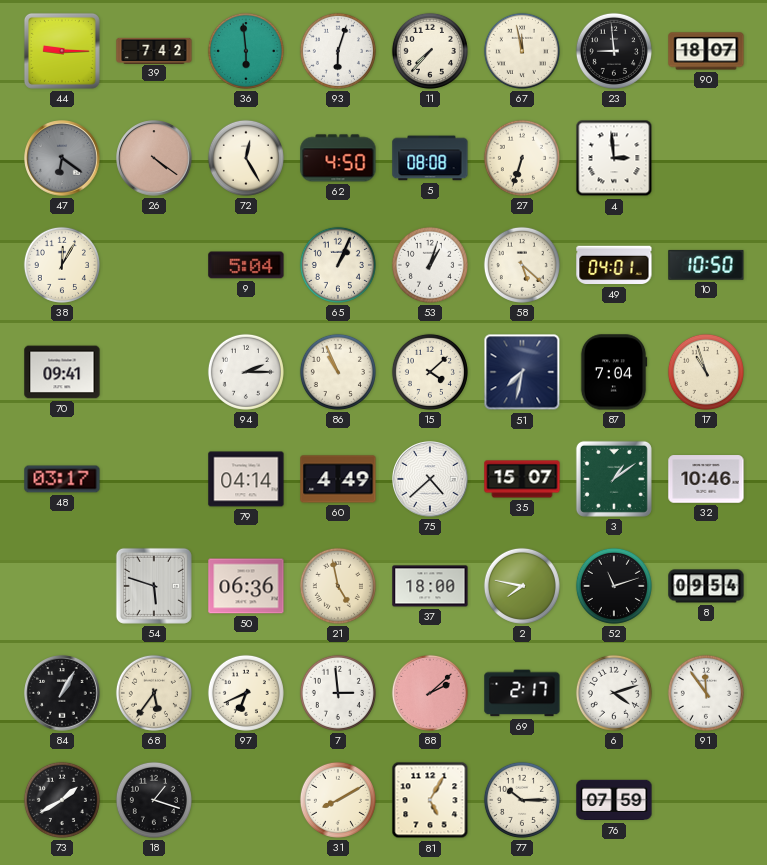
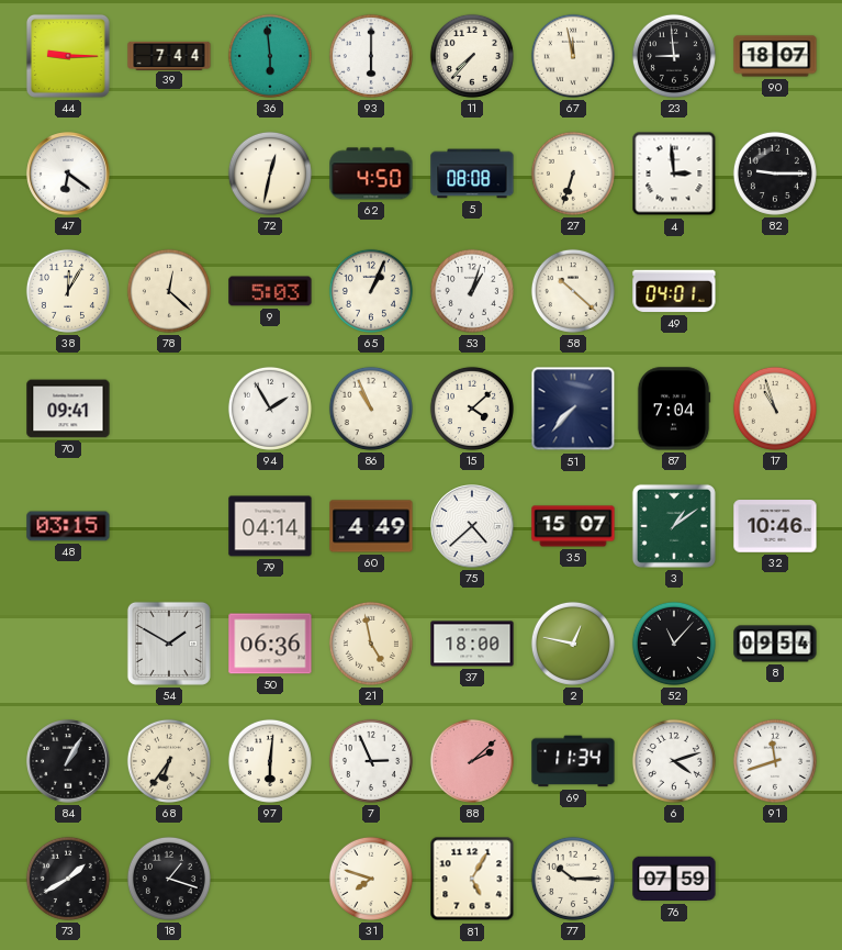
39: 7:42 -> 7:44 (169, 55)
93: 6:03 -> 6:00 (371, 56)
47 dial: grey -> white (68, 174)
26: 4:21 -> none (154, 158)
72: 12:25 -> 12:32 (270, 174)
82: none -> 9:15 (775, 174)
78: none -> 12:22 (169, 291)
9: 5:04 -> 5:03 (270, 291)
58: 5:22 -> 10:22 (573, 291)
10: 10:50 -> none (706, 265)
94: 2:15 -> 1:55 (270, 409)
51: 7:32 -> 7:37 (573, 409)
48: 03:17 -> 03:15 (68, 526)
54: 5:48 -> 1:50 (169, 644)
2: 7:47 -> 12:47 (573, 644)
52: 11:12 -> 11:07 (674, 644)
68: 5:36 -> 6:36 (169, 761)
97: 6:41 -> 6:01 (270, 761)
7: 2:59 -> 2:56 (371, 761)
69: 2:17 -> 11:34 (573, 761)
91: 11:54 -> 11:42 (775, 761)
31: 8:10 -> 7:48 (371, 879)
